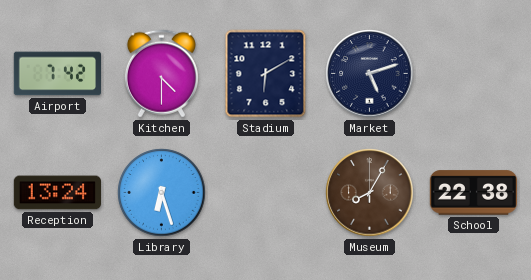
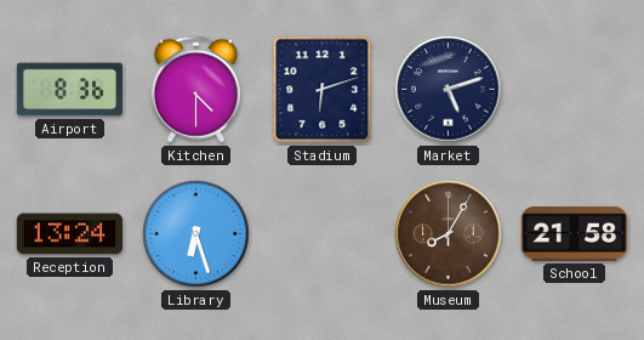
Airport: 7:42 -> 8:36 (69, 90)
Stadium: 6:10 -> 6:12 (323, 90)
School: 22:38 -> 21:58 (574, 234)
